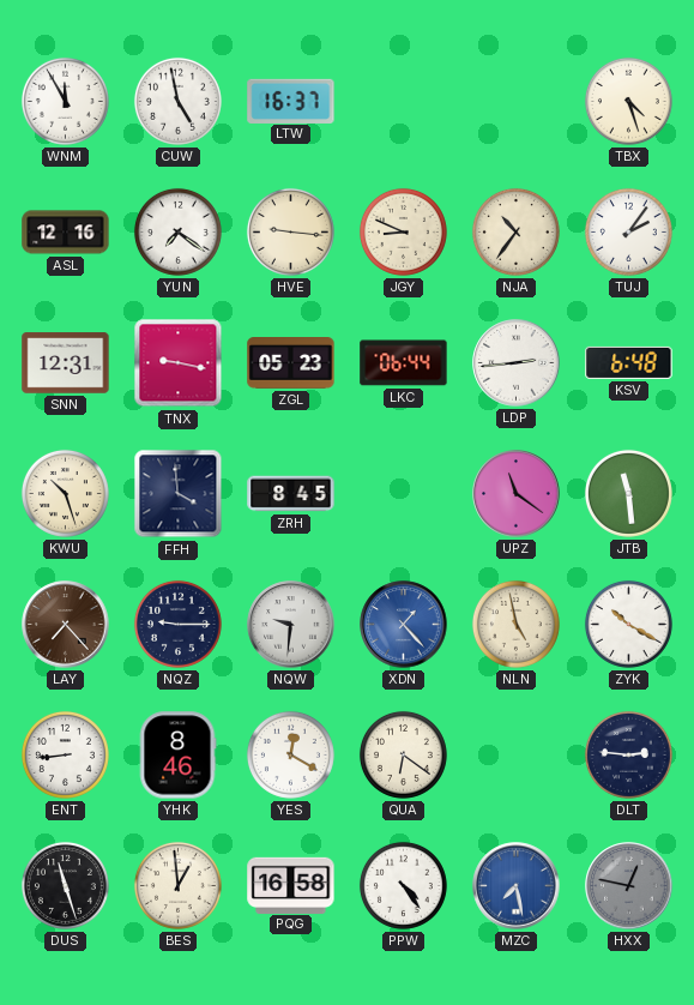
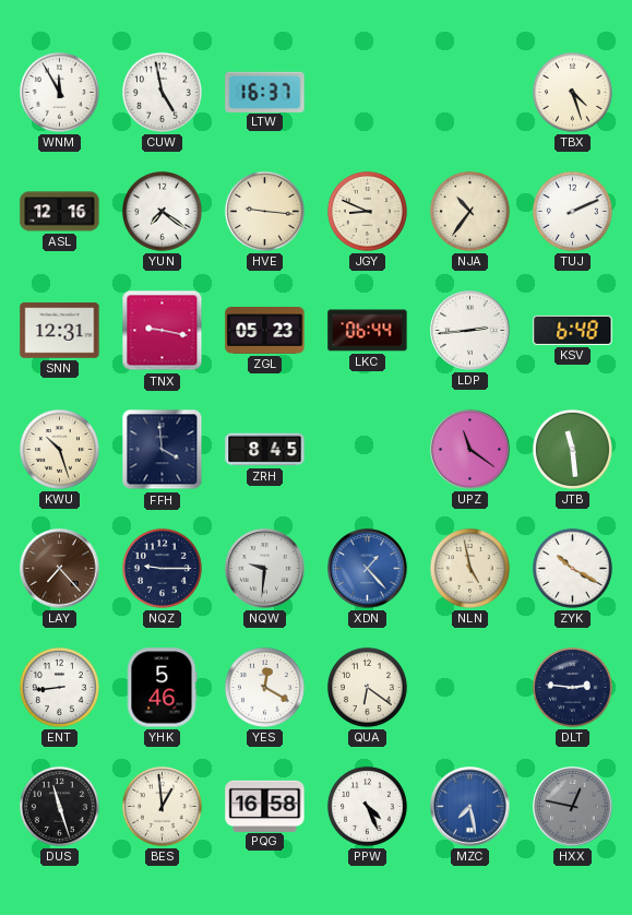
TUJ: 2:06 -> 2:11 (572, 211)
YHK: 8:46 -> 5:46 (162, 688)
PPW: 4:24 -> 4:26 (367, 806)
